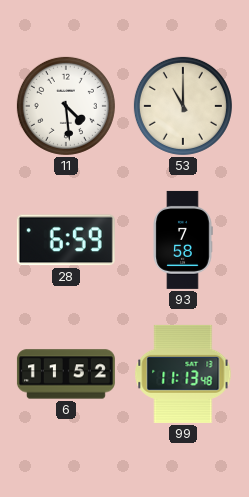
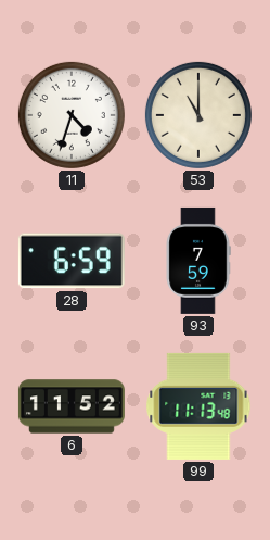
11: 4:29 -> 4:33 (72, 115)
93: 7:58 -> 7:59 (198, 261)
